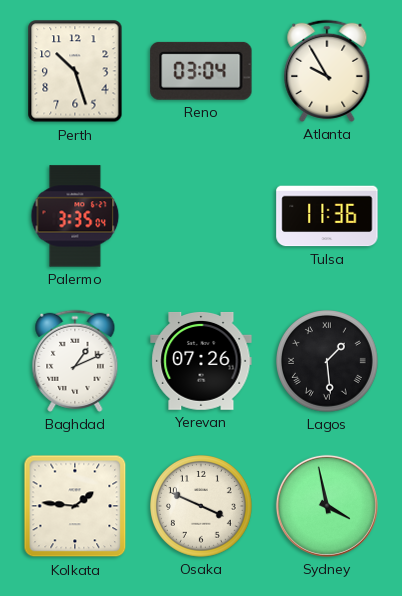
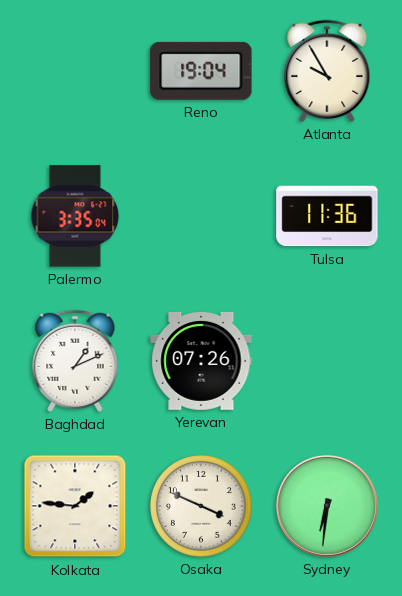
Perth: 10:27 -> none (75, 71)
Reno: 03:04 -> 19:04 (201, 71)
Lagos: 1:29 -> none (328, 362)
Sydney: 3:58 -> 6:31 (327, 506)
